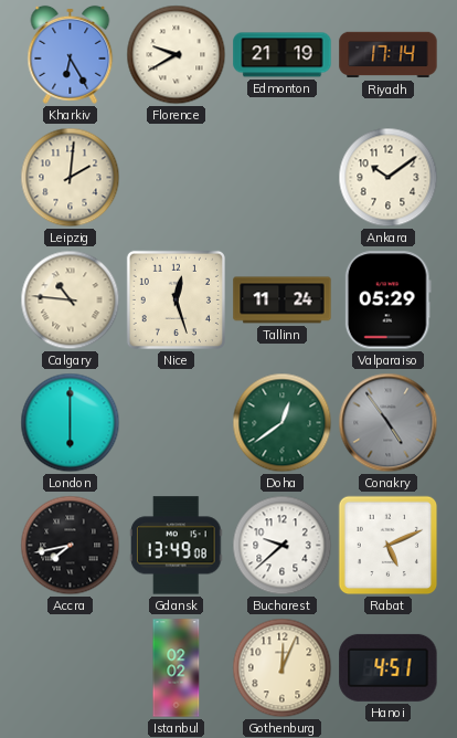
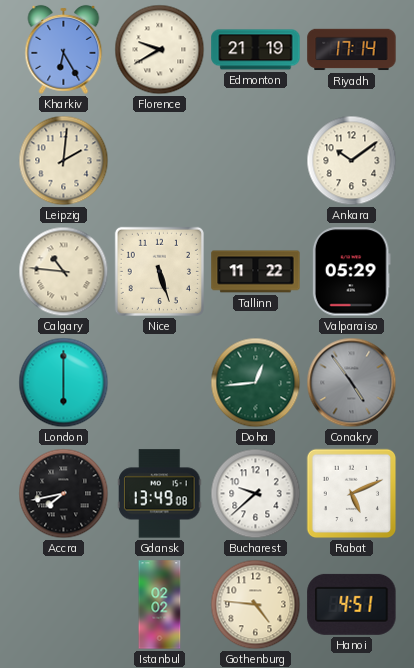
Nice: 12:27 -> 5:27 (159, 271)
Tallinn: 11:24 -> 11:22 (256, 272)
Doha: 12:39 -> 12:44 (256, 383)
Gothenburg: 12:04 -> 4:46 (256, 605)
